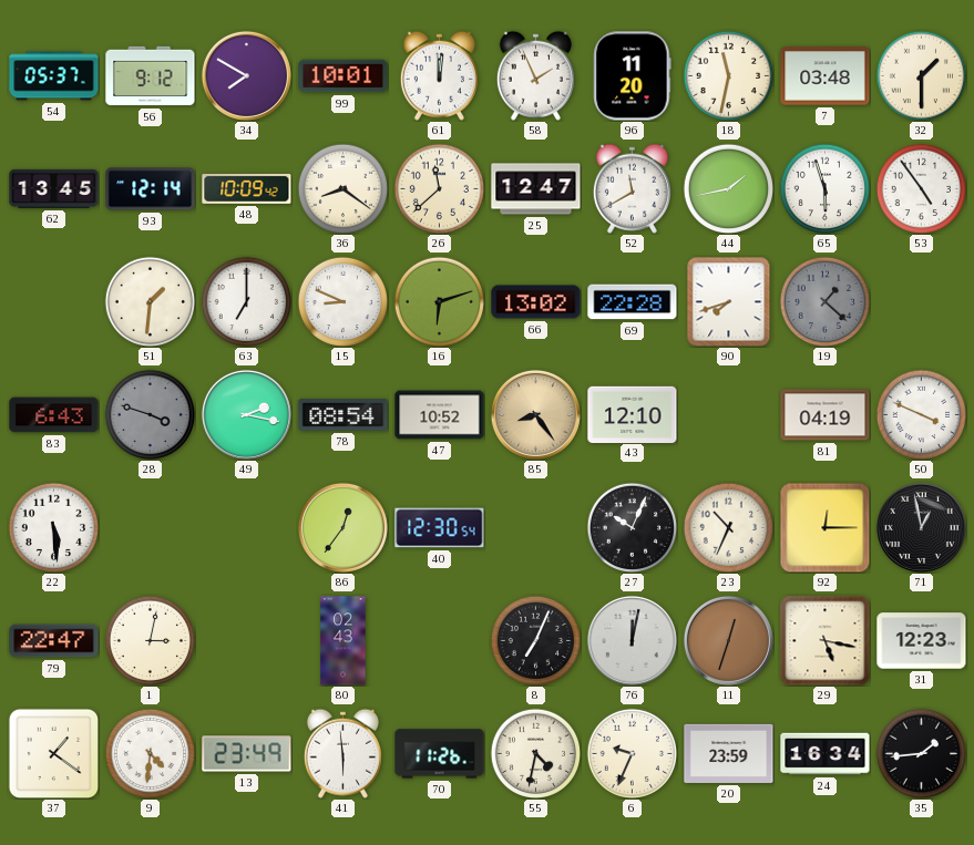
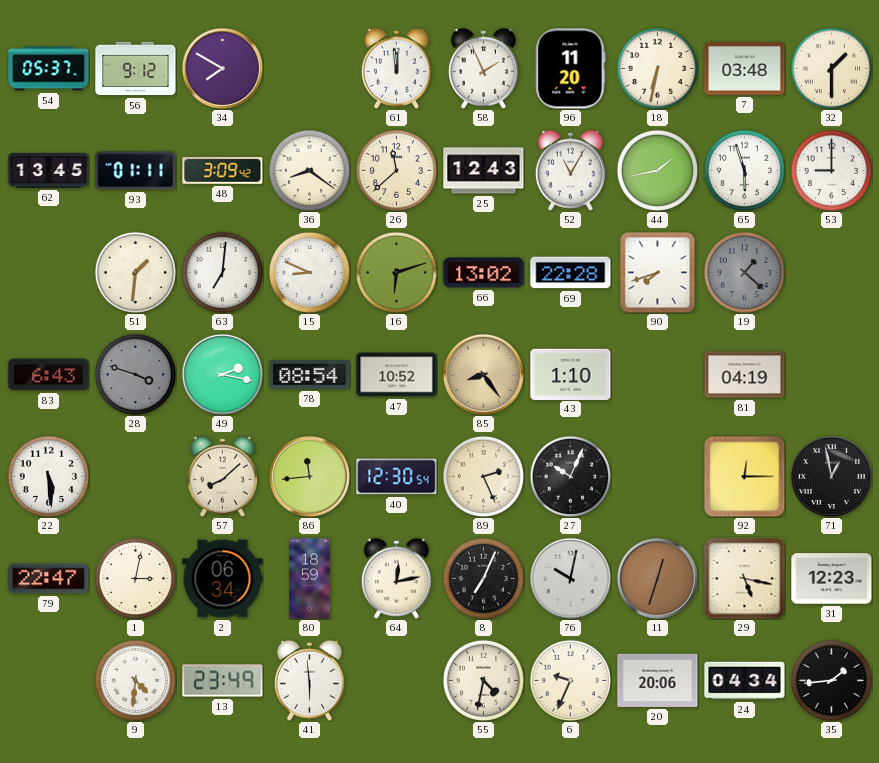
99: 10:01 -> none (344, 76)
61: 12:01 -> 11:59 (396, 68)
18: 11:32 -> 6:32 (657, 68)
93: 12:14 -> 01:11 (136, 171)
48: 10:09 -> 3:09 (223, 170)
25: 12:47 -> 12:43 (484, 171)
52: 11:40 -> 11:05 (570, 170)
53: 4:54 -> 9:00 (831, 170)
63: 7:00 -> 7:01 (222, 272)
43: 12:10 -> 1:10 (571, 374)
50: 3:49 -> none (921, 414)
57: none -> 8:08 (222, 476)
86: 12:36 -> 11:44 (309, 476)
89: none -> 2:26 (483, 476)
23: 10:34 -> none (728, 527)
2: none -> 06:34 (223, 579)
80: 02:43 -> 18:59 (310, 579)
64: none -> 12:13 (396, 578)
76: 12:02 -> 10:02 (570, 578)
37: 1:21 -> none (53, 753)
70: 11:26 -> none (440, 754)
20: 23:59 -> 20:06 (658, 680)
24: 16:34 -> 04:34 (745, 681)
